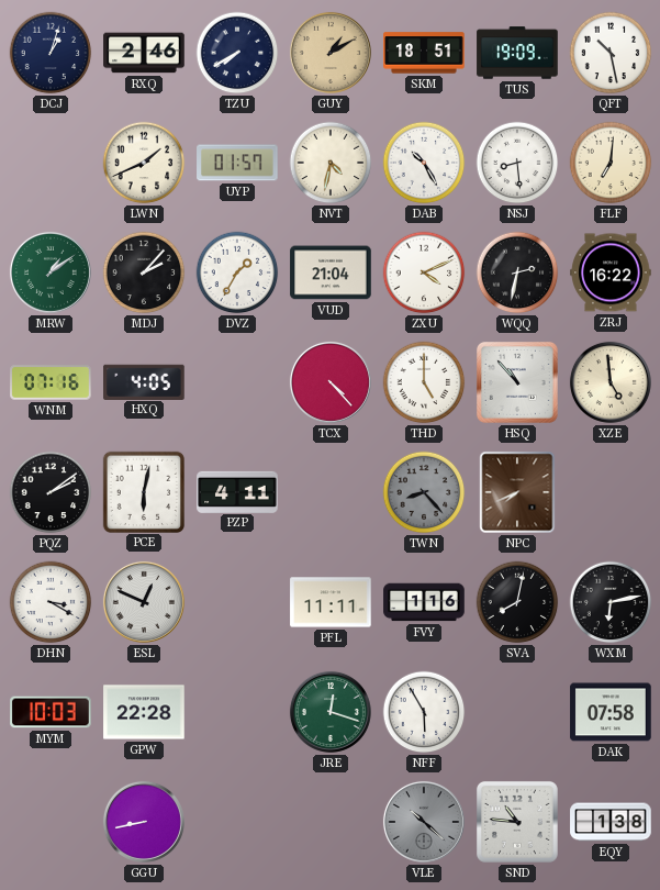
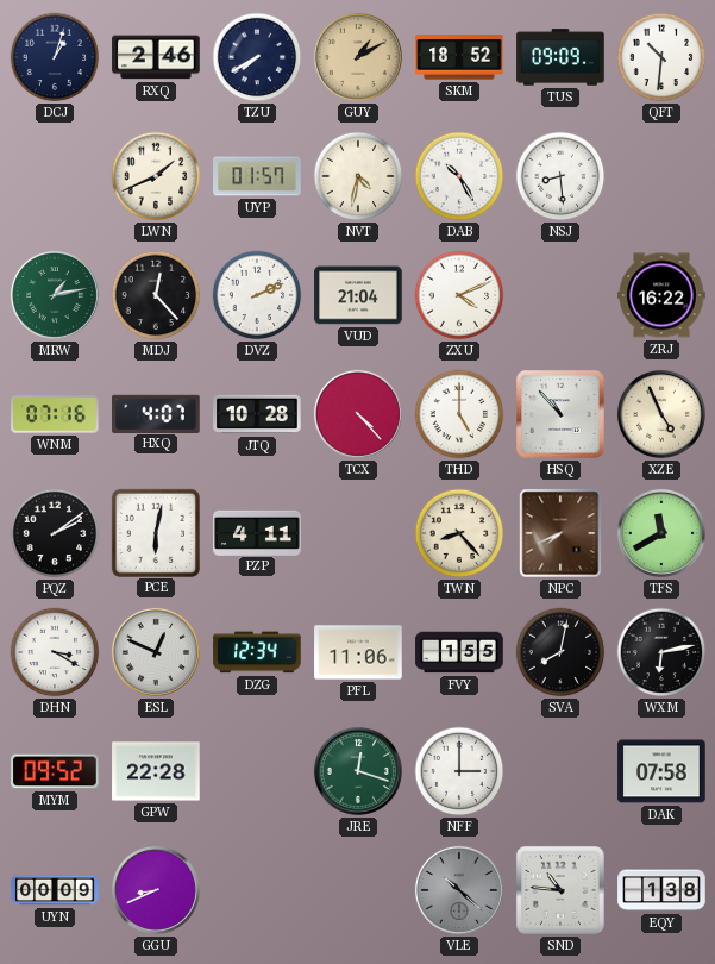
SKM: 18:51 -> 18:52 (459, 57)
TUS: 19:09 -> 09:09 (560, 57)
QFT: 10:28 -> 10:31 (661, 57)
FLF: 7:01 -> none (611, 163)
MRW: 1:09 -> 1:13 (55, 295)
MDJ: 2:07 -> 12:23 (156, 295)
DVZ: 1:35 -> 2:11 (257, 295)
WQQ: 2:32 -> none (517, 272)
HXQ: 4:05 -> 4:07 (156, 413)
JTQ: none -> 10:28 (257, 414)
XZE: 4:59 -> 4:56 (661, 414)
TWN dial: grey -> cream (459, 533)
TFS: none -> 11:40 (661, 533)
DZG: none -> 12:34 (257, 652)
PFL: 11:11 -> 11:06 (358, 652)
FVY: 1:16 -> 1:55 (459, 652)
MYM: 10:03 -> 09:52 (55, 771)
NFF: 5:55 -> 3:00 (459, 771)
UYN: none -> 00:09 (55, 890)
GGU: 8:43 -> 8:41 (156, 890)
